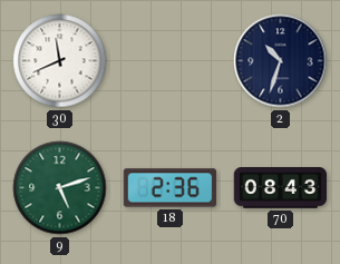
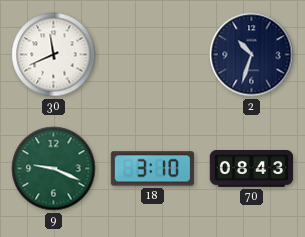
9: 5:12 -> 9:19 (54, 169)
18: 2:36 -> 3:10 (153, 169)
